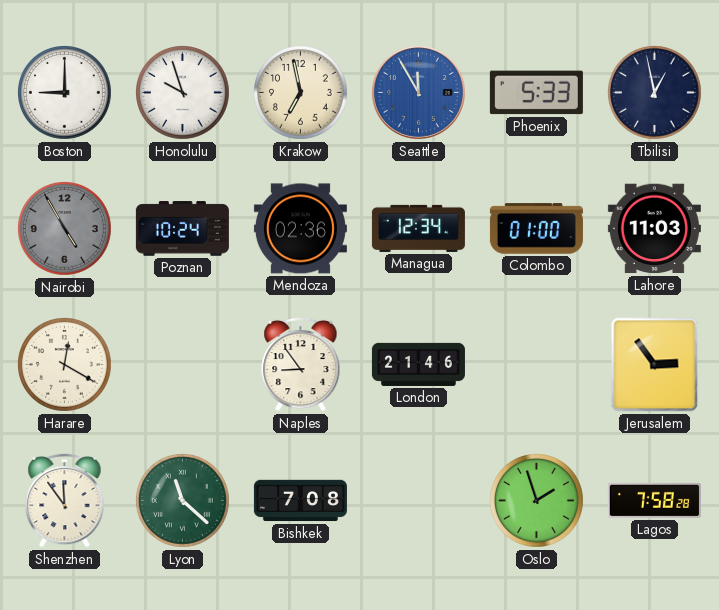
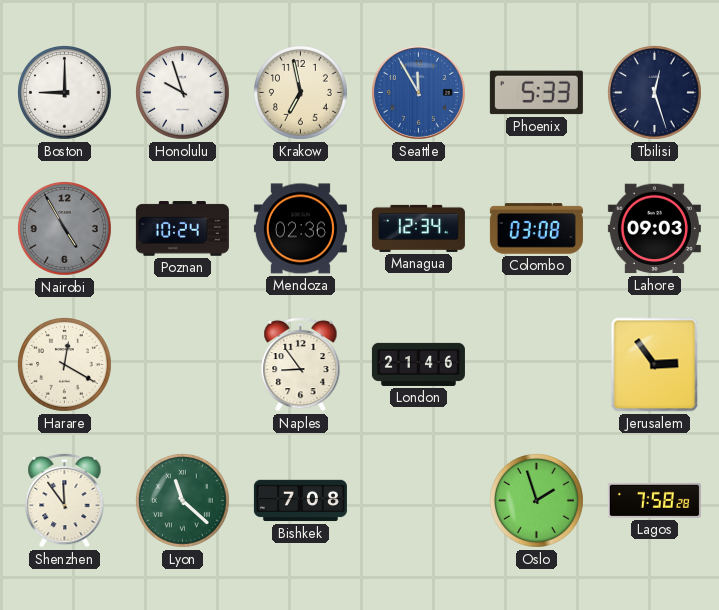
Tbilisi: 12:58 -> 12:27 (655, 93)
Colombo: 01:00 -> 03:08 (536, 229)
Lahore: 11:03 -> 09:03 (654, 229)
